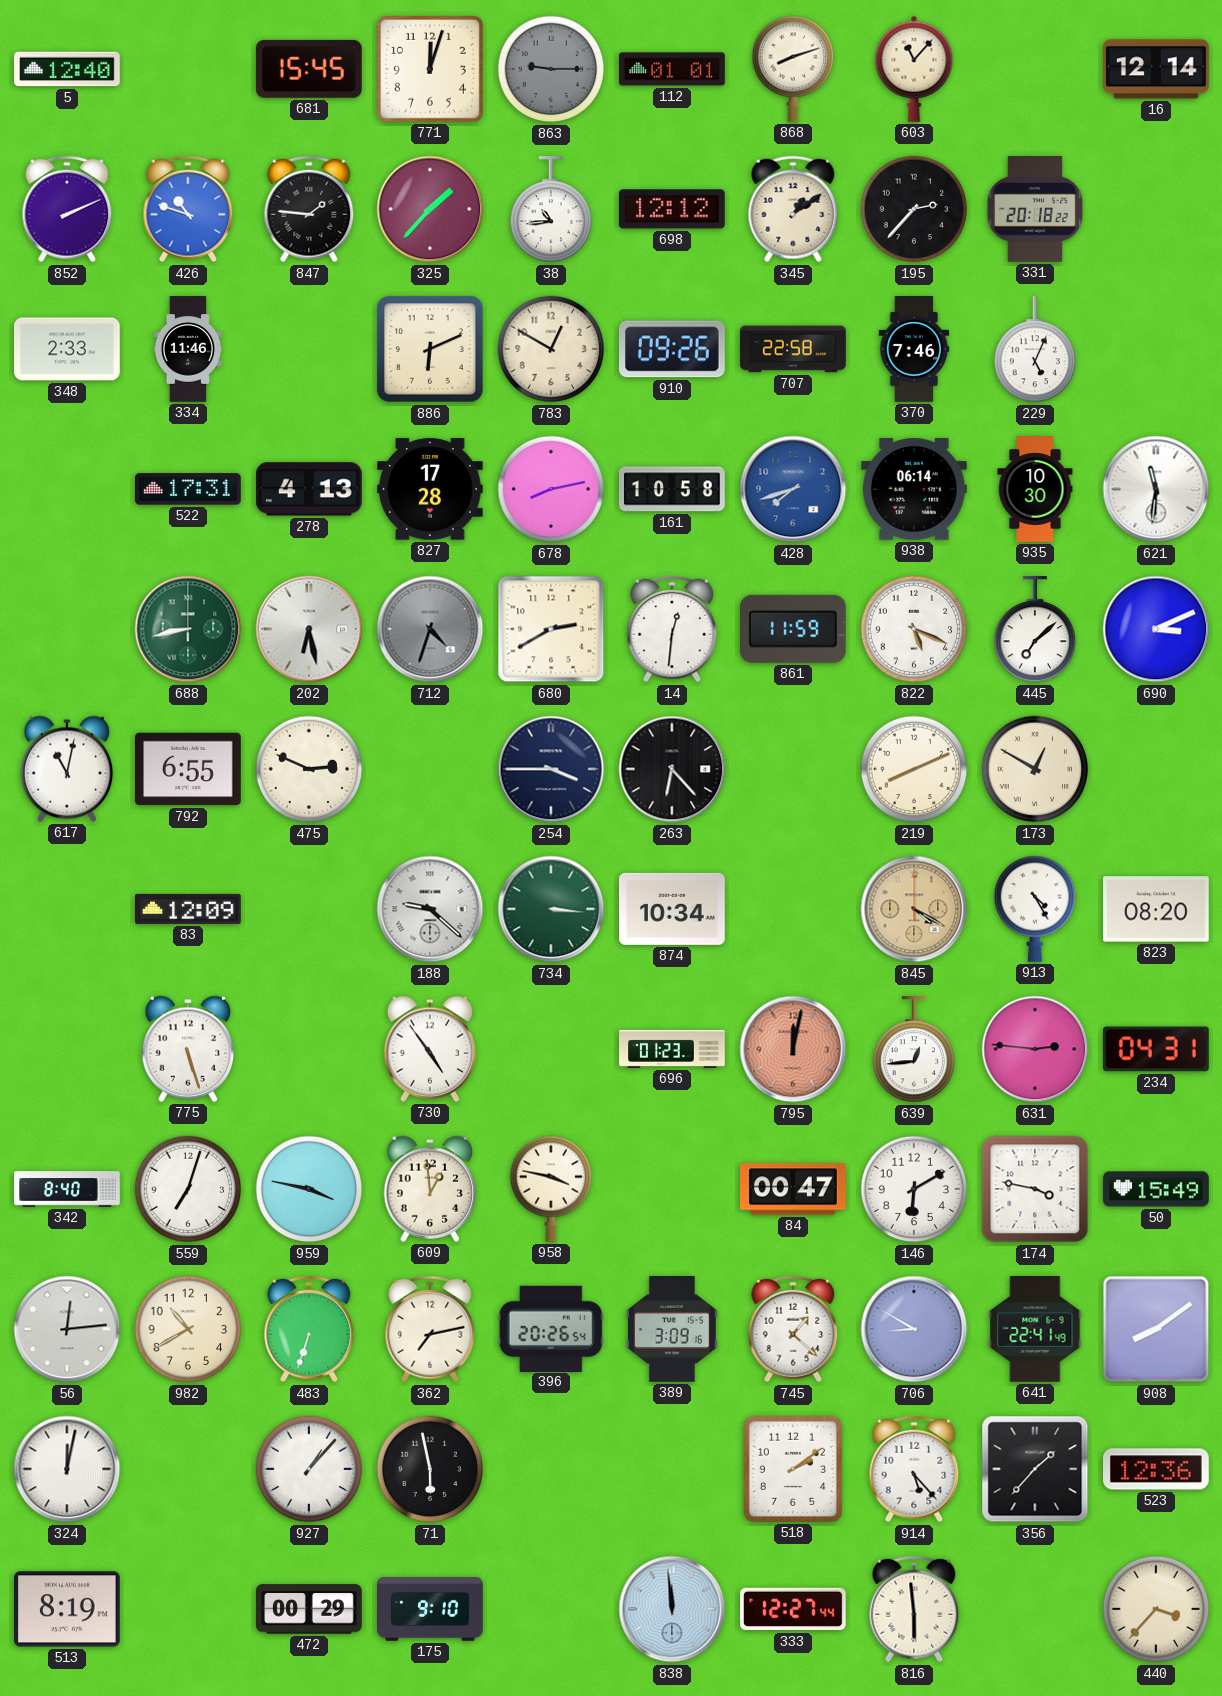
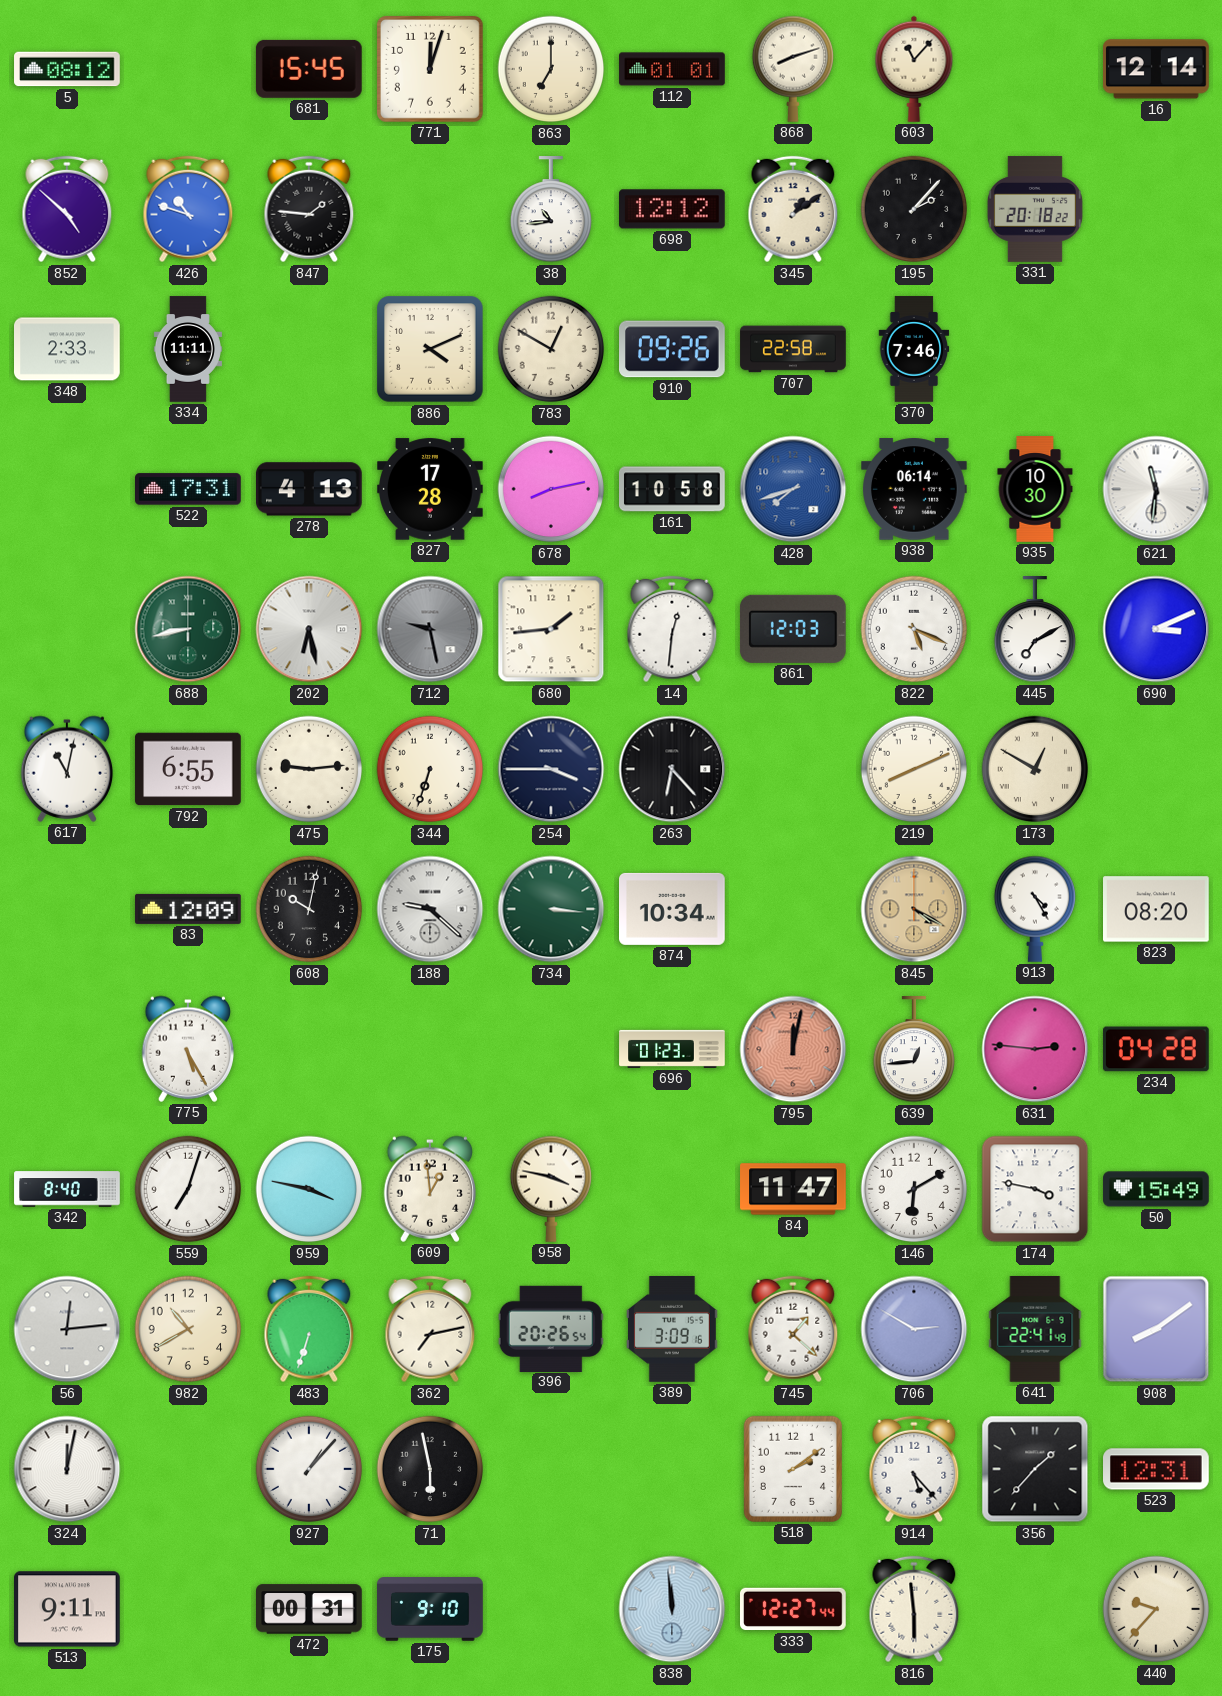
5: 12:40 -> 08:12 (67, 69)
863: 9:15 -> 7:00 (551, 69)
863 dial: grey -> cream (551, 69)
852: 2:11 -> 4:52 (67, 209)
325: 1:37 -> none (430, 209)
195: 2:37 -> 2:07 (914, 209)
334: 11:46 -> 11:11 (188, 349)
886: 6:11 -> 4:11 (430, 349)
229: 5:04 -> none (1034, 350)
712: 4:33 -> 9:28 (430, 629)
680: 2:40 -> 1:44 (551, 629)
861: 11:59 -> 12:03 (793, 629)
445: 7:08 -> 7:10 (1034, 630)
475: 2:49 -> 9:14 (309, 769)
344: none -> 6:33 (430, 769)
608: none -> 10:02 (309, 909)
775: 5:27 -> 5:25 (188, 1049)
730: 4:54 -> none (430, 1049)
234: 04:31 -> 04:28 (1156, 1049)
84: 00:47 -> 11:47 (793, 1189)
706: 8:50 -> 2:50 (914, 1329)
523: 12:36 -> 12:31 (1156, 1469)
513: 8:19 -> 9:11 (68, 1609)
472: 00:29 -> 00:31 (310, 1609)
440: 3:37 -> 9:37 (1156, 1609)
